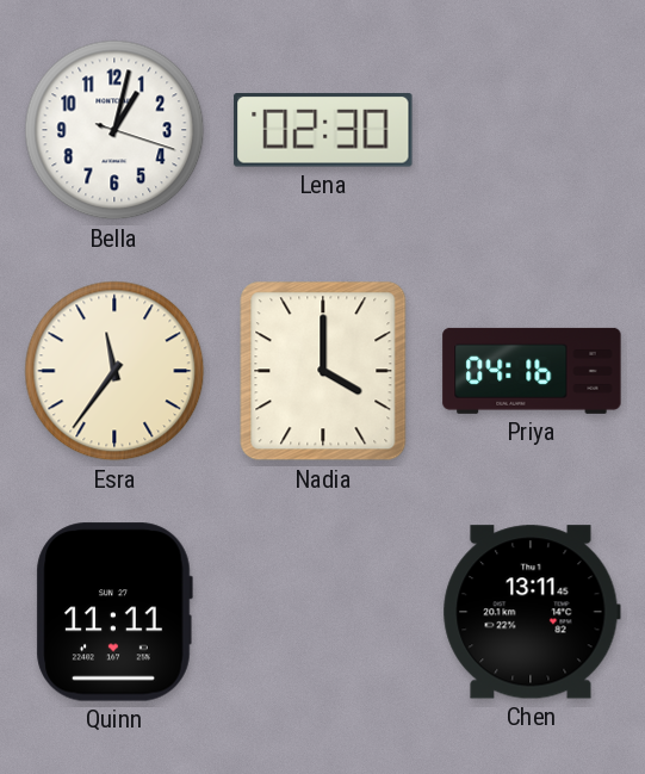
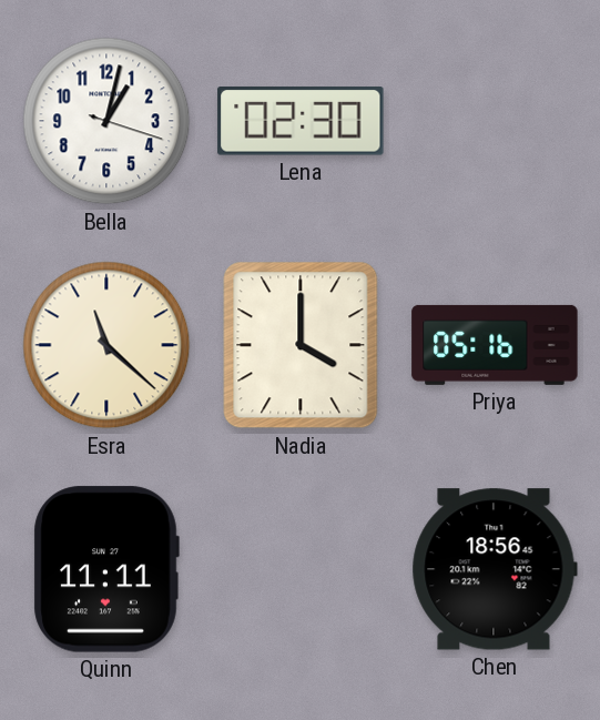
Esra: 11:36 -> 11:22 (106, 345)
Priya: 04:16 -> 05:16 (495, 345)
Chen: 13:11 -> 18:56 (495, 569)
